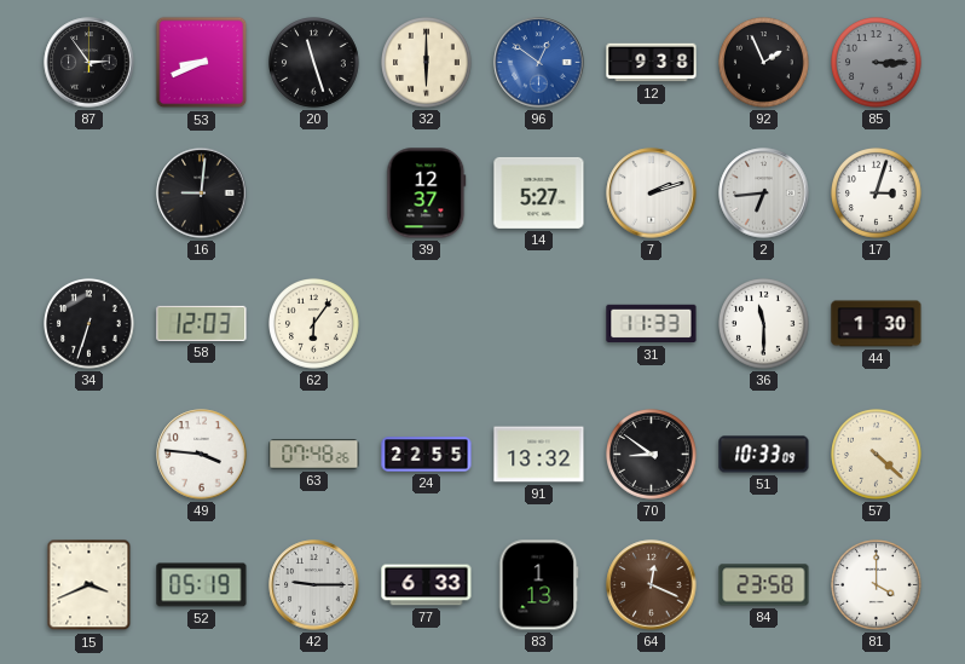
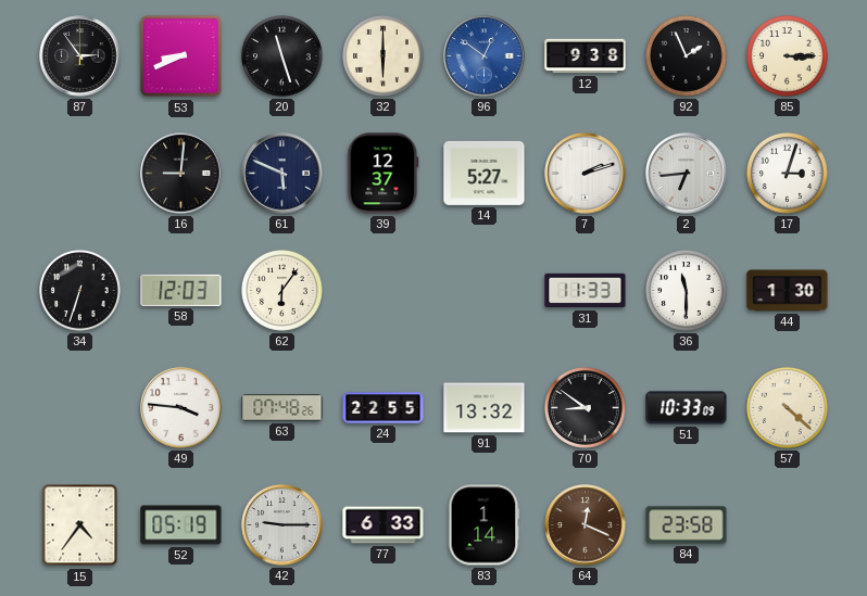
85 dial: grey -> cream (788, 56)
61: none -> 5:49 (282, 174)
15: 3:41 -> 4:36 (80, 525)
83: 1:13 -> 1:14 (485, 525)
81: 4:00 -> none (877, 585)
